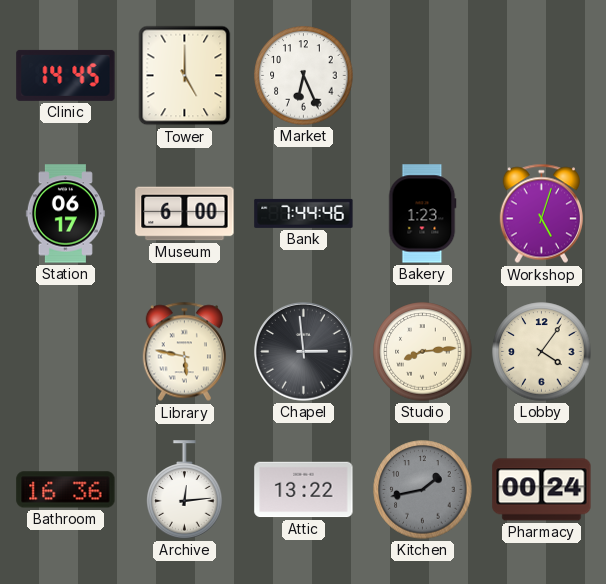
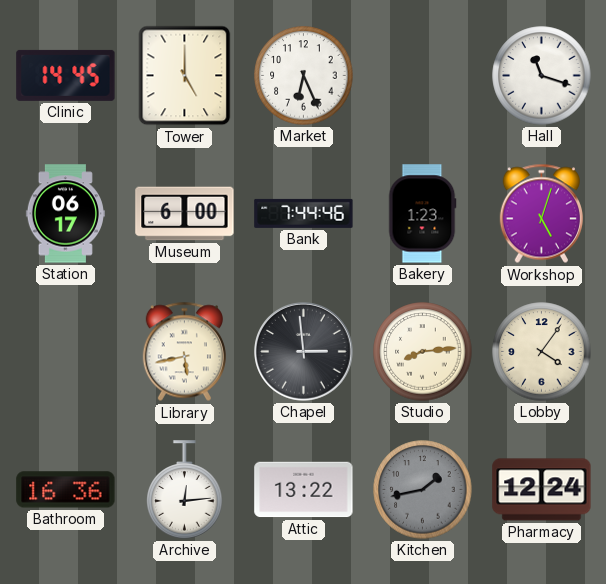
Hall: none -> 11:18 (542, 76)
Library: 5:47 -> 5:43 (184, 352)
Pharmacy: 00:24 -> 12:24 (542, 490)
